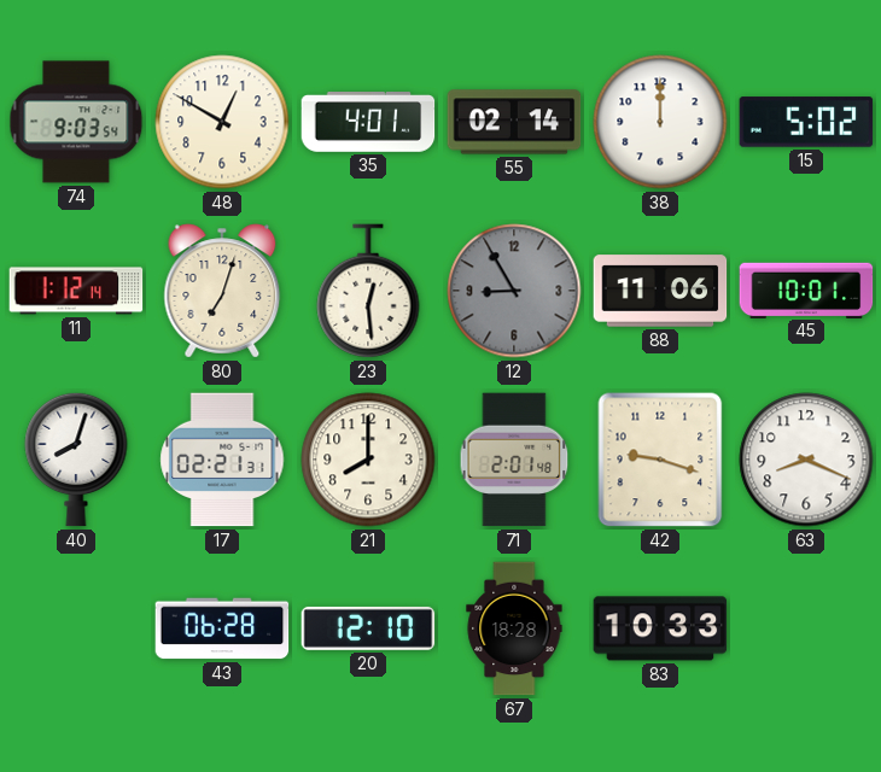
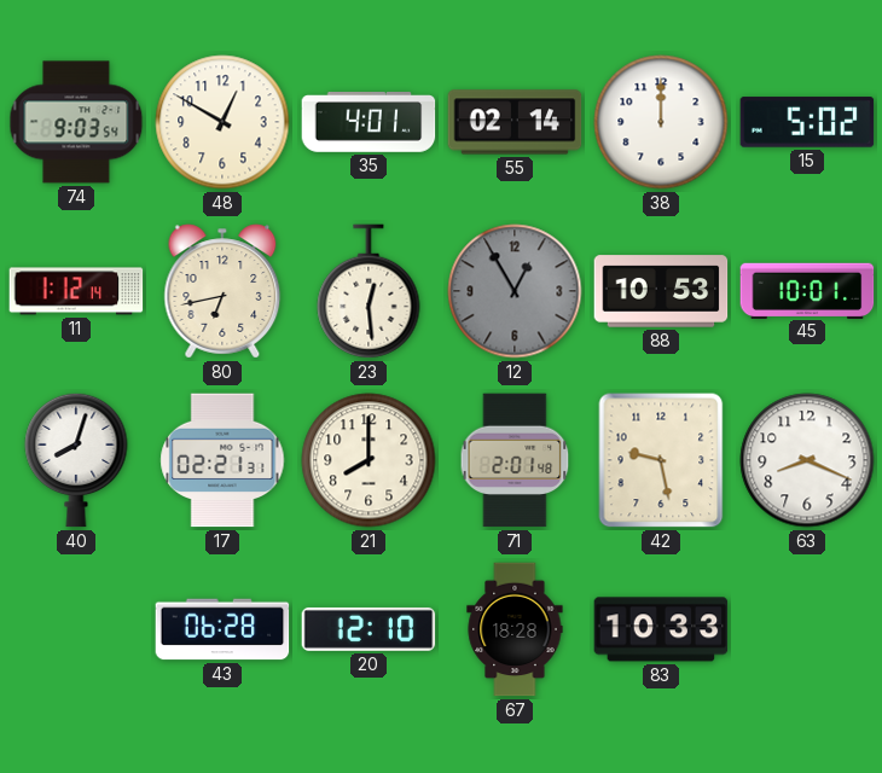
80: 7:03 -> 6:43 (222, 291)
12: 8:55 -> 12:55 (515, 291)
88: 11:06 -> 10:53 (661, 291)
42: 9:18 -> 9:28 (661, 460)
